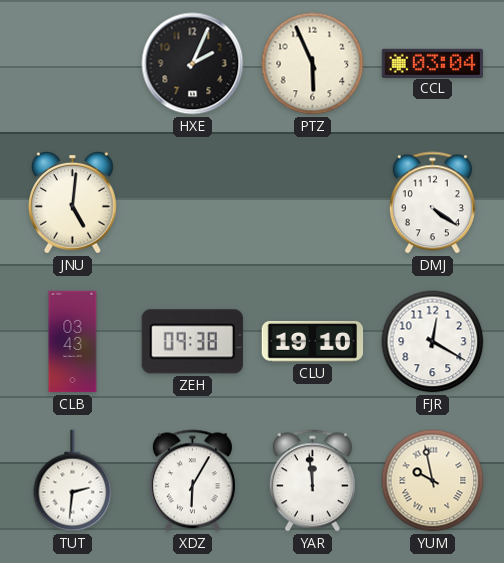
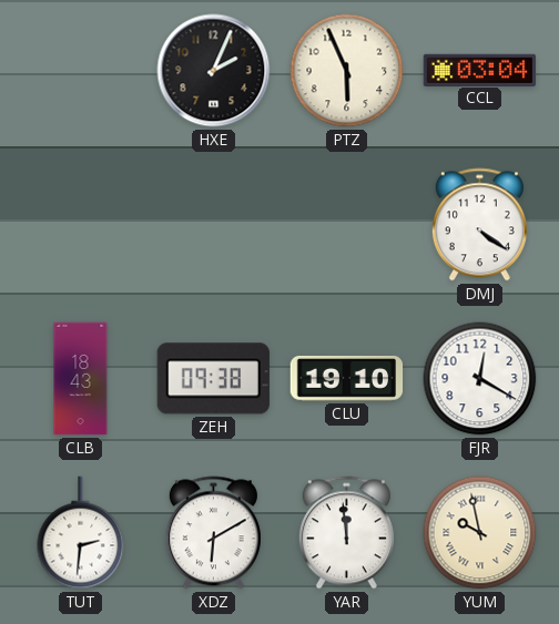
JNU: 5:01 -> none (73, 203)
CLB: 03:43 -> 18:43 (81, 379)
XDZ: 6:05 -> 6:10 (213, 533)
